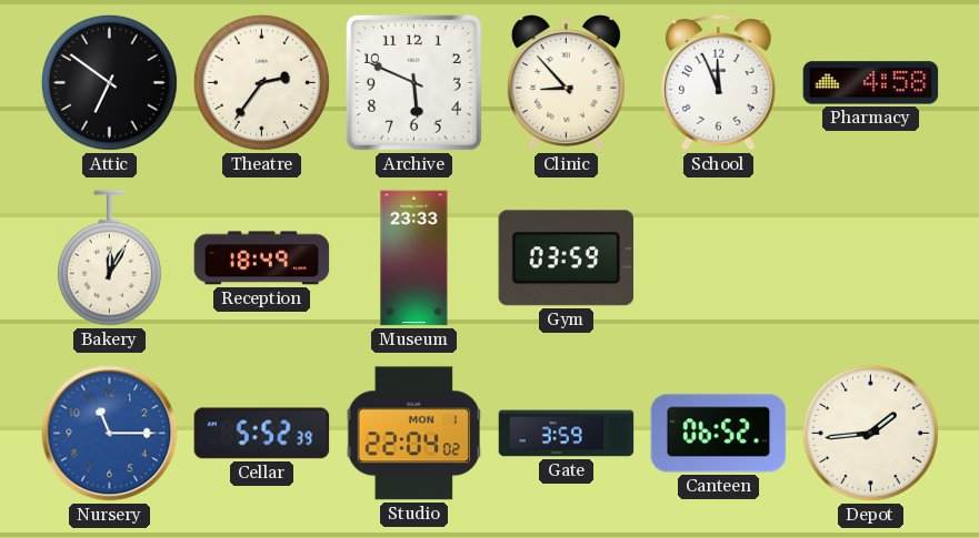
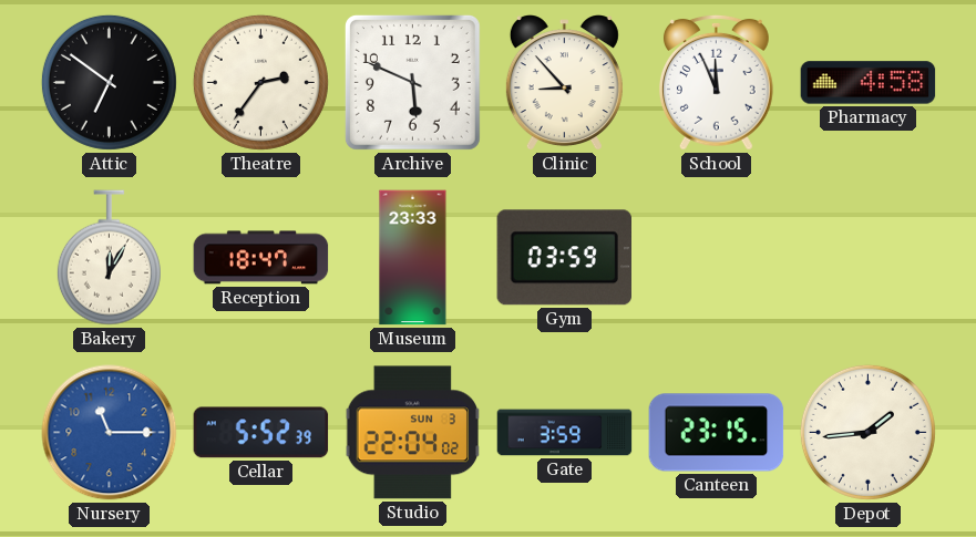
Reception: 18:49 -> 18:47 (261, 258)
Studio date: MON 1 -> SUN 3 (412, 433)
Canteen: 06:52 -> 23:15 (717, 433)
